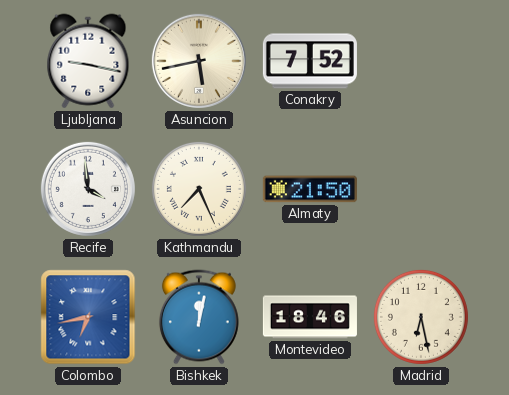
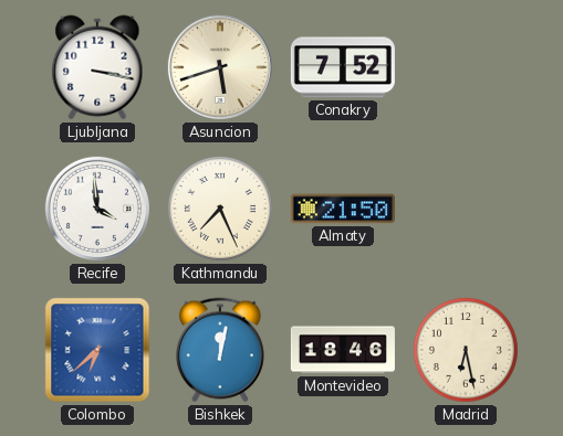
Ljubljana: 9:17 -> 3:17 (97, 67)
Asuncion: 5:43 -> 5:42 (220, 67)
Colombo: 6:43 -> 6:38 (97, 350)
